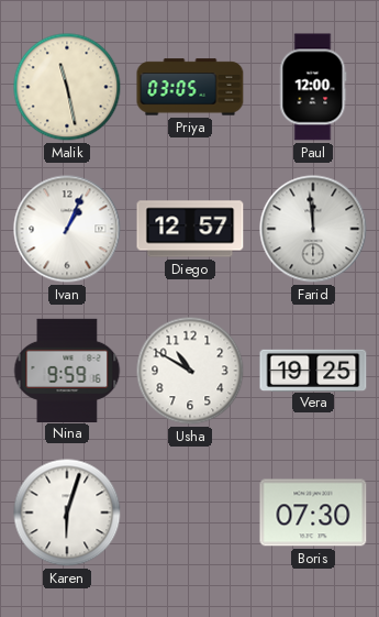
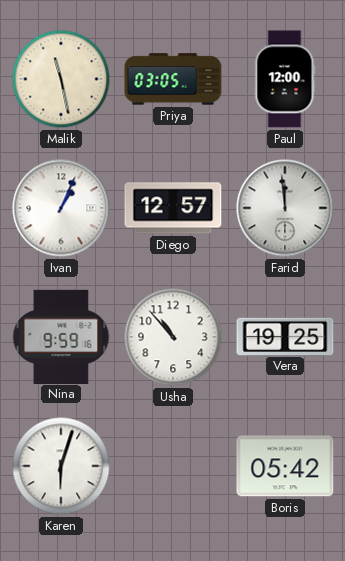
Usha: 10:50 -> 10:53 (173, 337)
Boris: 07:30 -> 05:42 (285, 466)
